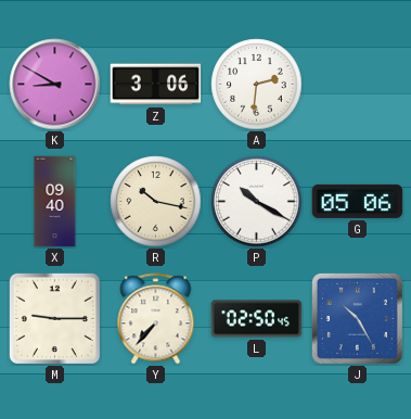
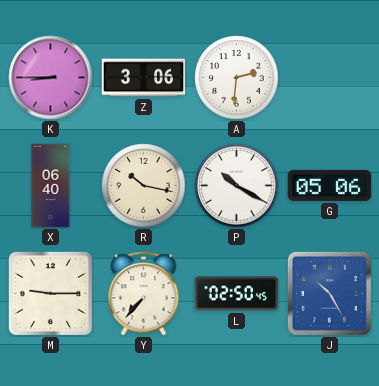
K: 8:50 -> 8:45 (51, 78)
X: 09:40 -> 06:40 (51, 186)
